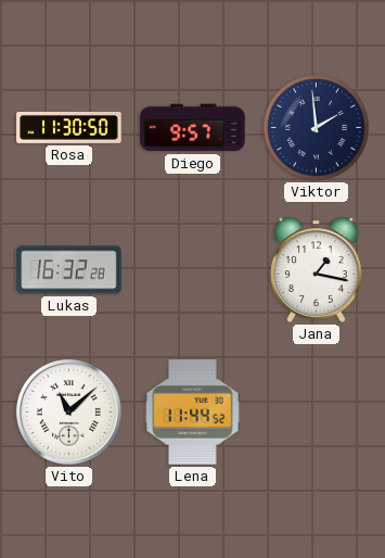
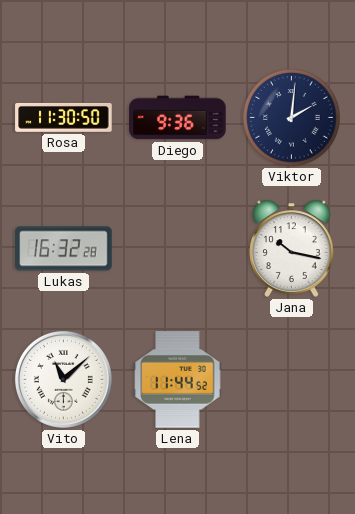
Diego: 9:57 -> 9:36 (178, 118)
Viktor: 1:59 -> 2:01 (292, 118)
Jana: 1:17 -> 10:17 (292, 248)
